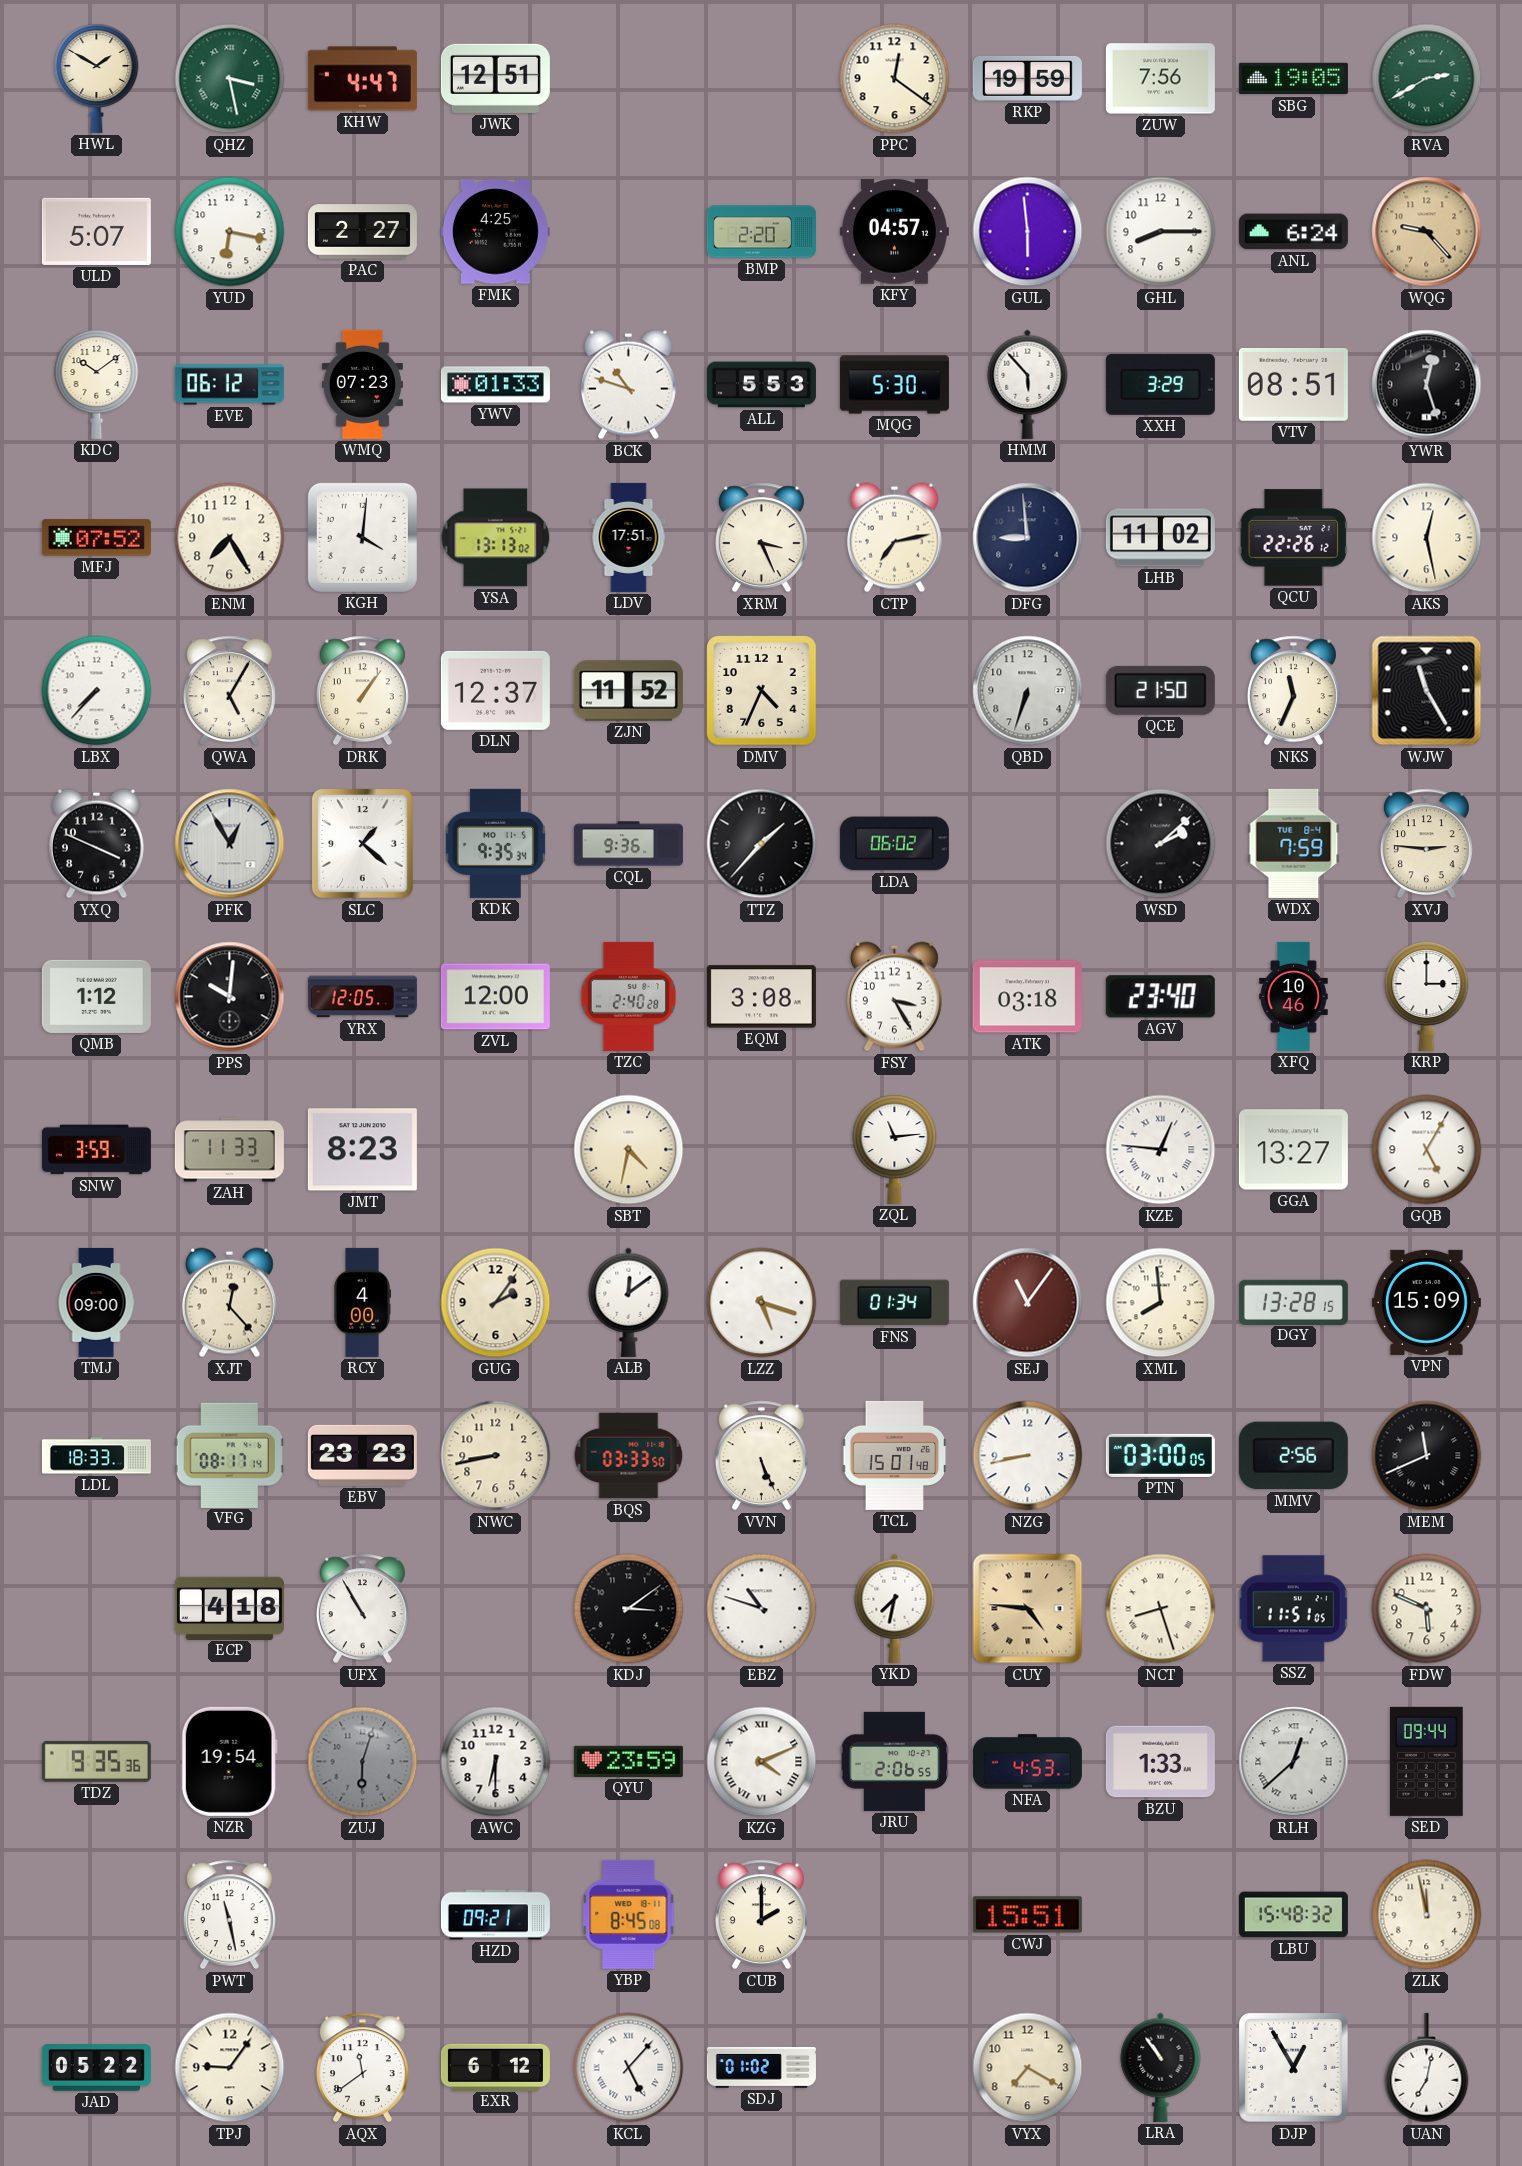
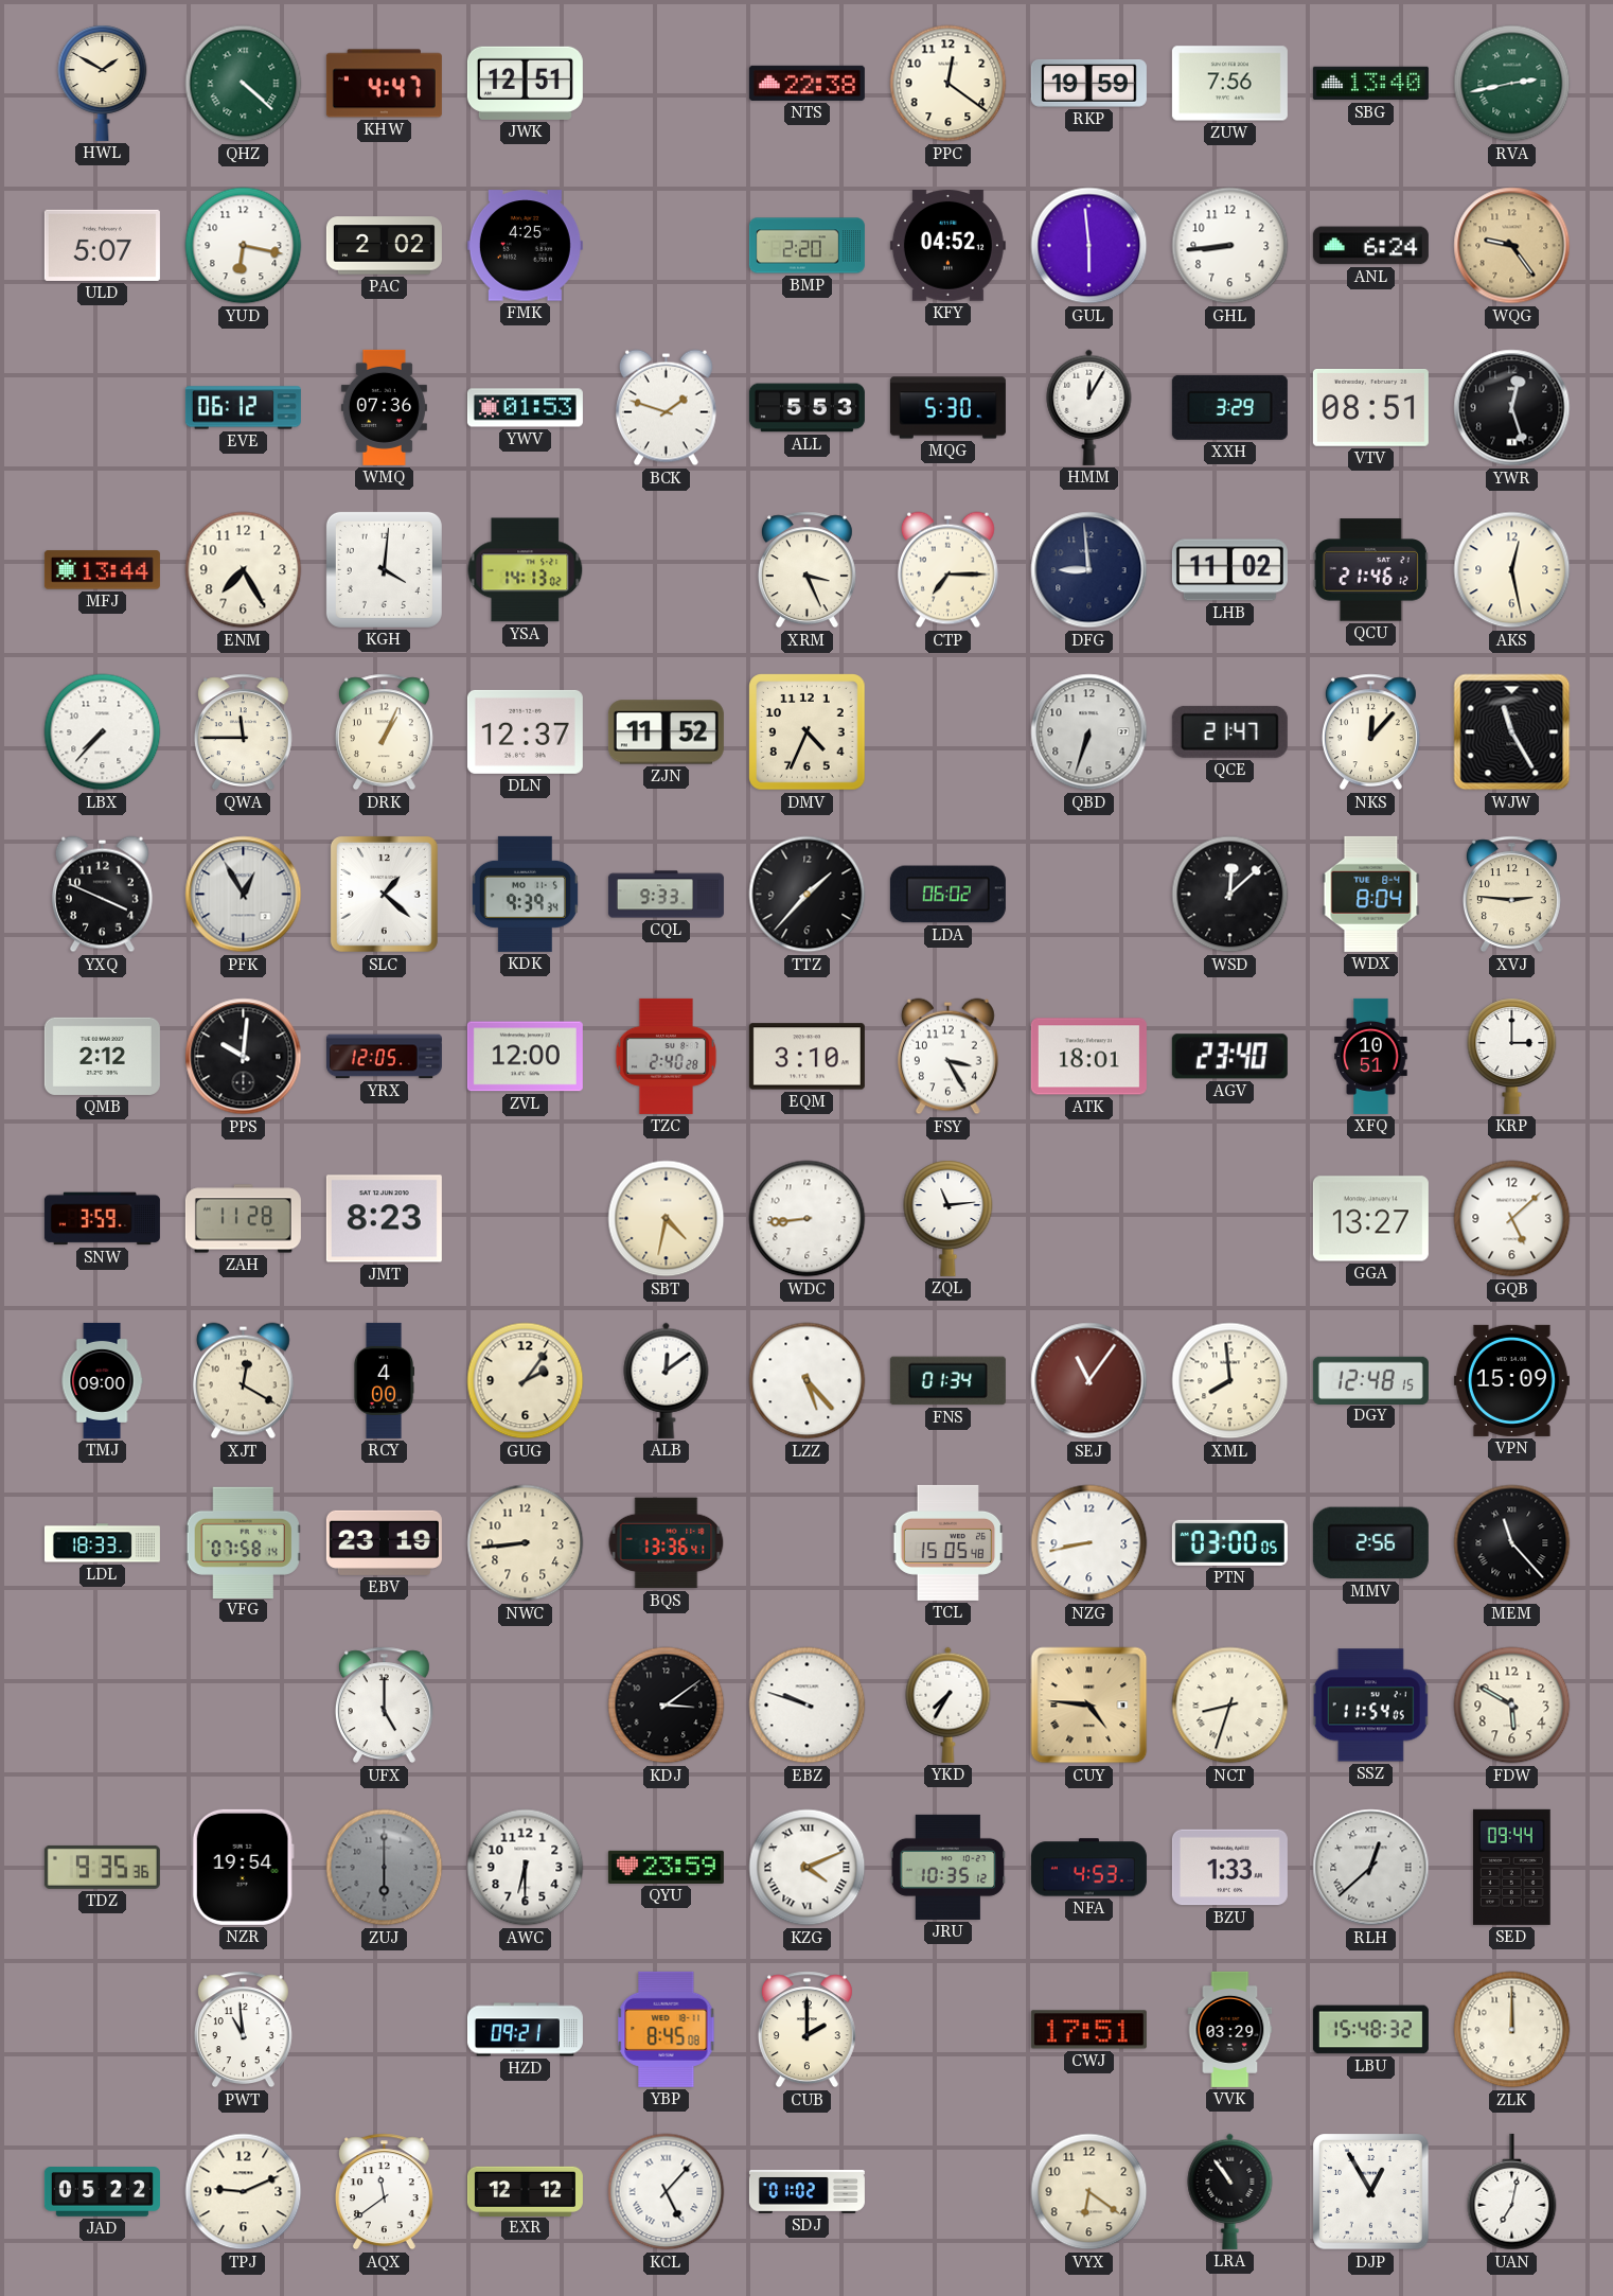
QHZ: 3:28 -> 4:22 (244, 84)
NTS: none -> 22:38 (807, 83)
SBG: 19:05 -> 13:40 (1370, 84)
RVA: 2:40 -> 2:43 (1512, 84)
PAC: 2:27 -> 2:02 (384, 246)
KFY: 04:57 -> 04:52 (947, 246)
GHL: 8:15 -> 8:44 (1230, 246)
WQG: 9:23 -> 9:24 (1512, 246)
KDC: 10:09 -> none (97, 384)
WMQ: 07:23 -> 07:36 (384, 407)
YWV: 01:33 -> 01:53 (525, 408)
BCK: 10:48 -> 1:48 (666, 408)
HMM: 5:53 -> 12:05 (1089, 407)
MFJ: 07:52 -> 13:44 (102, 570)
YSA: 13:13 -> 14:13 (526, 570)
LDV: 17:51 -> none (629, 537)
CTP: 7:13 -> 7:15 (947, 570)
QCU: 22:26 -> 21:46 (1370, 570)
QWA: 5:05 -> 11:45 (243, 732)
DRK: 1:06 -> 1:04 (384, 732)
QCE: 21:50 -> 21:47 (1229, 731)
NKS: 11:34 -> 12:07 (1370, 732)
KDK: 9:35 -> 9:39 (525, 894)
CQL: 9:36 -> 9:33 (666, 895)
WSD: 2:08 -> 12:08 (1230, 895)
WDX: 7:59 -> 8:04 (1371, 894)
QMB: 1:12 -> 2:12 (102, 1056)
EQM: 3:08 -> 3:10 (807, 1057)
ATK: 03:18 -> 18:01 (1088, 1057)
XFQ: 10:46 -> 10:51 (1371, 1056)
ZAH: 11:33 -> 11:28 (243, 1219)
WDC: none -> 8:44 (808, 1219)
KZE: 12:46 -> none (1161, 1150)
GQB: 5:05 -> 5:08 (1512, 1219)
XJT: 12:23 -> 12:20 (243, 1381)
LZZ: 5:18 -> 5:23 (808, 1381)
DGY: 13:28 -> 12:48 (1370, 1380)
VFG: 08:17 -> 07:58 (243, 1542)
EBV: 23:23 -> 23:19 (384, 1542)
NWC: 8:43 -> 8:44 (526, 1543)
BQS: 03:33 -> 13:36 (667, 1543)
VVN: 5:26 -> none (761, 1456)
TCL: 15:01 -> 15:05 (949, 1542)
MEM: 11:41 -> 11:23 (1512, 1543)
ECP: 4:18 -> none (229, 1608)
UFX: 10:55 -> 5:00 (384, 1706)
EBZ: 10:48 -> 9:48 (808, 1706)
YKD: 7:32 -> 7:35 (949, 1705)
NCT: 8:27 -> 8:33 (1230, 1706)
SSZ: 11:51 -> 11:54 (1371, 1706)
FDW: 5:49 -> 5:50 (1512, 1706)
ZUJ: 6:03 -> 6:00 (385, 1868)
JRU: 2:06 -> 10:35 (949, 1867)
PWT: 11:28 -> 10:59 (243, 2030)
CWJ: 15:51 -> 17:51 (1088, 2030)
VVK: none -> 03:29 (1230, 2029)
ZLK: 11:58 -> 12:00 (1512, 2030)
TPJ: 9:06 -> 9:11 (244, 2192)
EXR: 6:12 -> 12:12 (525, 2191)
VYX: 7:20 -> 6:21 (1089, 2192)
